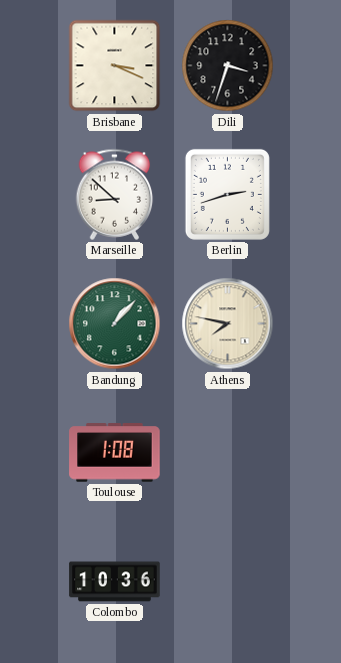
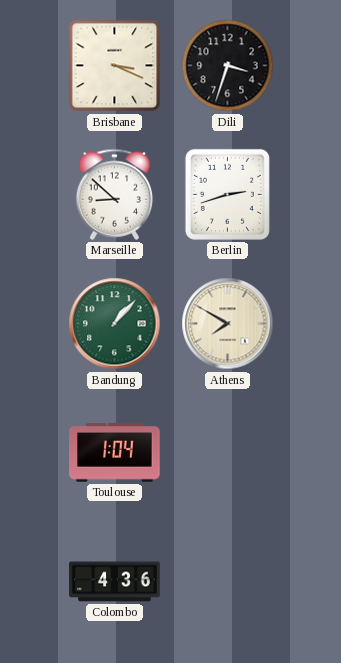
Athens: 7:47 -> 7:50 (228, 324)
Toulouse: 1:08 -> 1:04 (115, 453)
Colombo: 10:36 -> 4:36 (115, 582)
